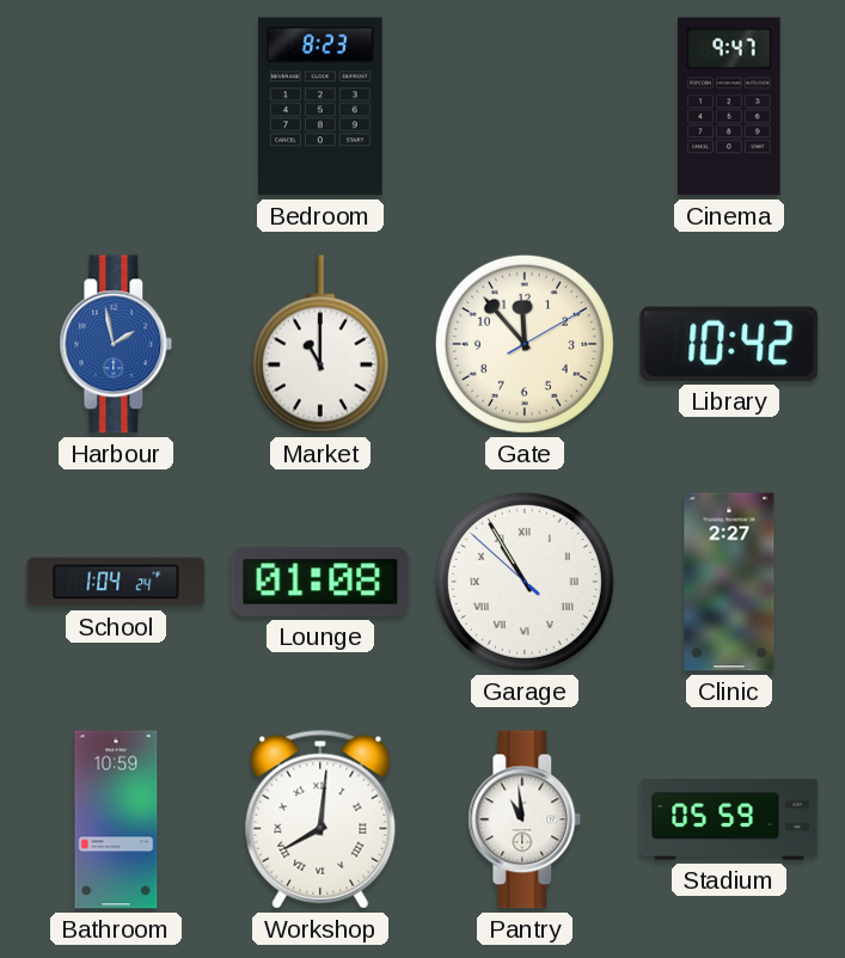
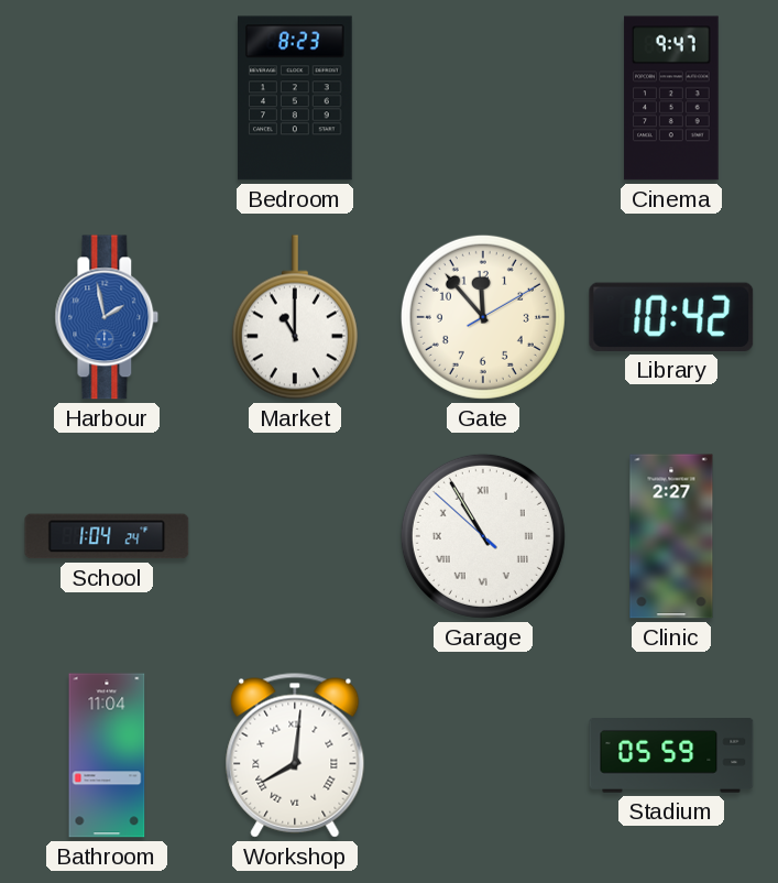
Lounge: 01:08 -> none (320, 582)
Bathroom: 10:59 -> 11:04 (107, 755)
Pantry: 10:59 -> none (525, 819)
